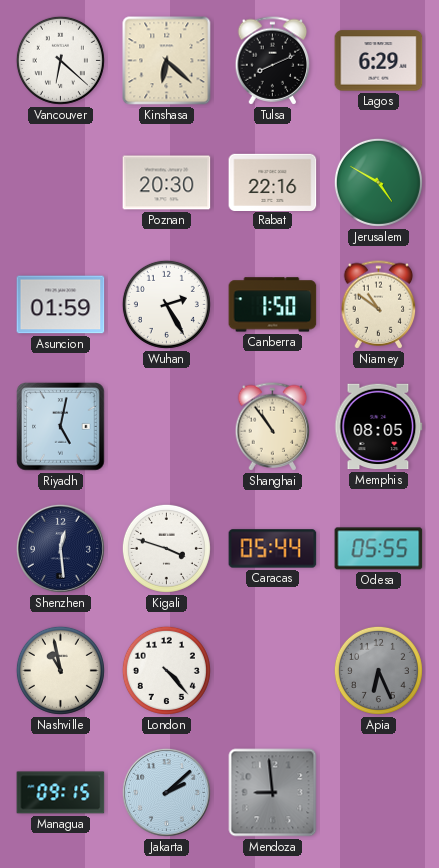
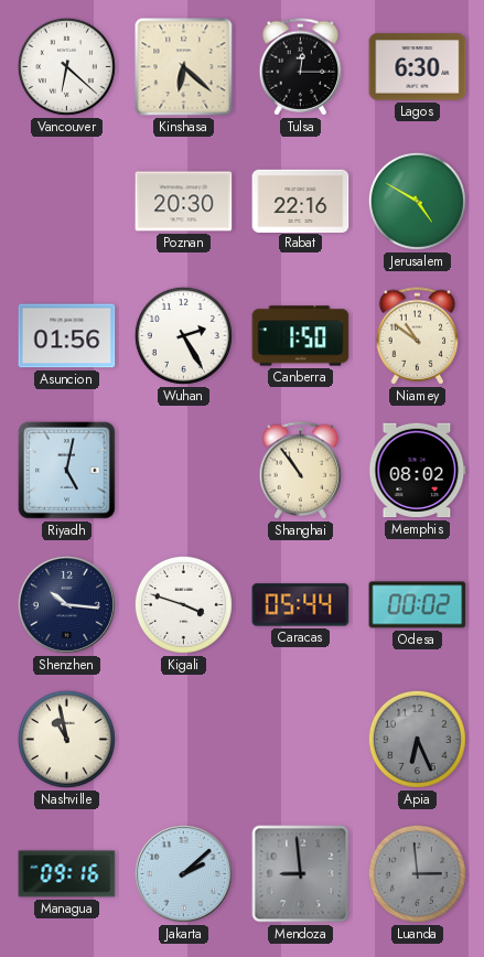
Tulsa: 8:11 -> 12:15 (301, 67)
Lagos: 6:29 -> 6:30 (418, 67)
Asuncion: 01:59 -> 01:56 (67, 336)
Memphis: 08:05 -> 08:02 (418, 471)
Shenzhen: 12:29 -> 10:16 (66, 604)
Odesa: 05:55 -> 00:02 (418, 605)
London: 4:23 -> none (166, 670)
Managua: 09:15 -> 09:16 (67, 874)
Luanda: none -> 2:59 (417, 873)
